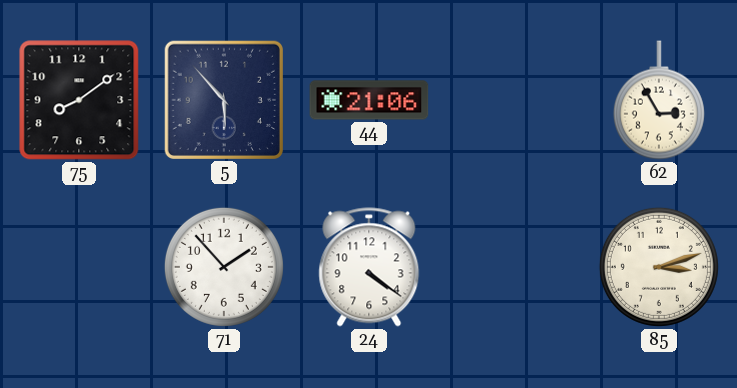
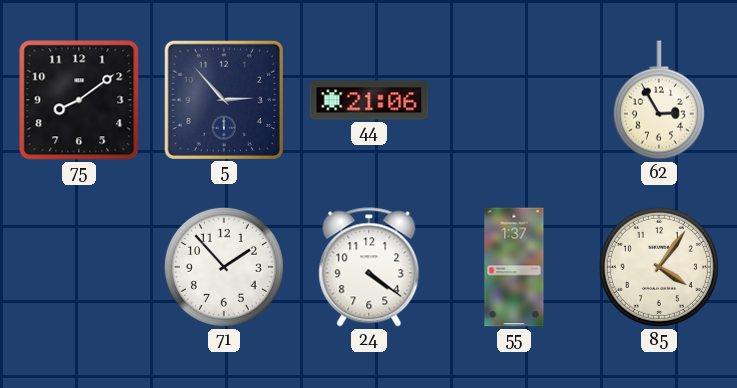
5: 5:53 -> 2:53 (223, 99)
55: none -> 1:37 (514, 267)
85: 3:12 -> 4:06 (659, 267)
